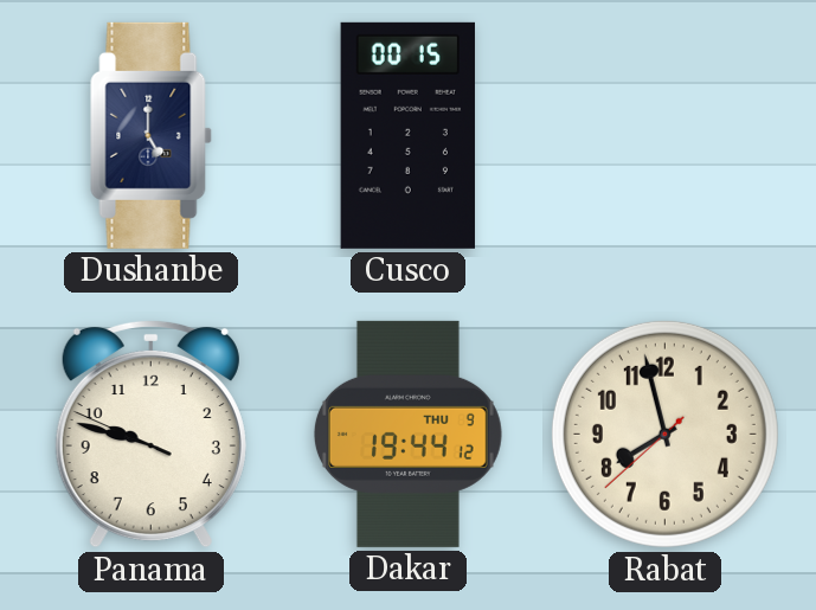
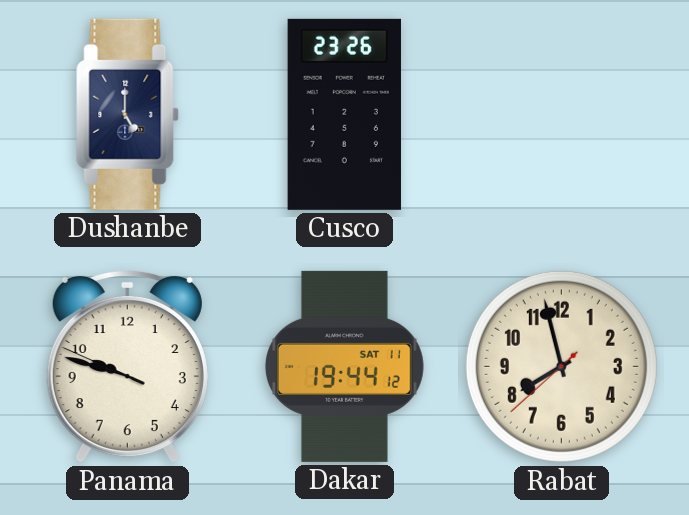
Cusco: 00:15 -> 23:26 (344, 114)
Dakar date: THU 9 -> SAT 11 (344, 366)
